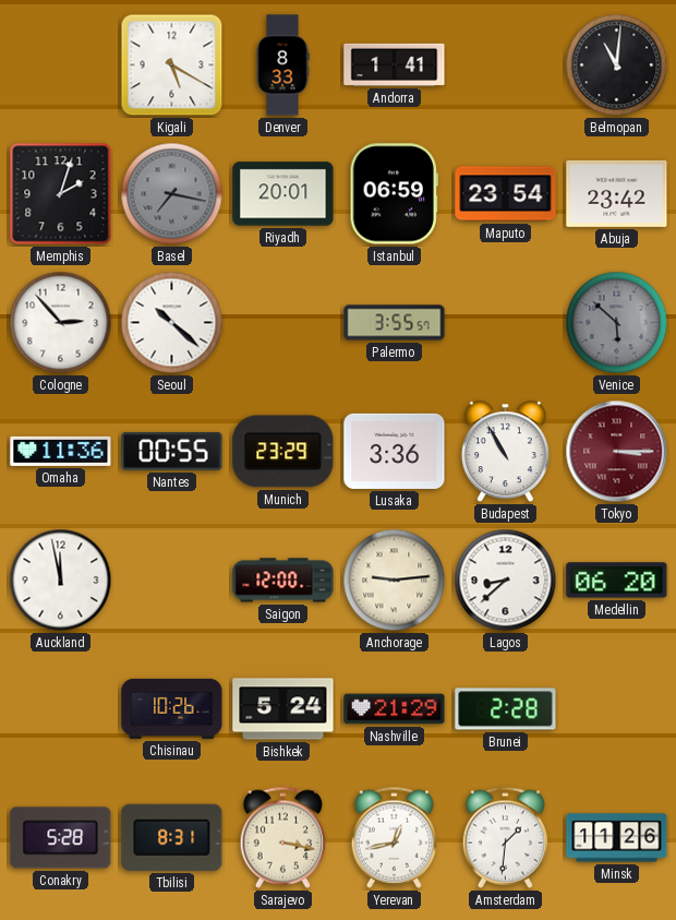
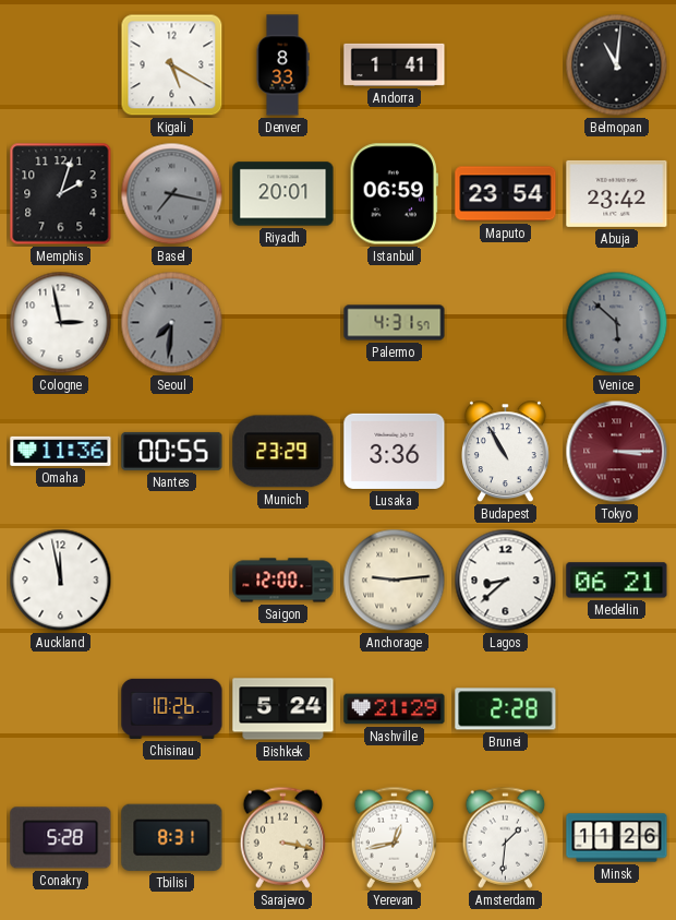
Cologne: 2:53 -> 2:58 (61, 323)
Seoul: 10:22 -> 7:31 (172, 323)
Seoul dial: white -> grey (172, 323)
Palermo: 3:55 -> 4:31 (395, 323)
Medellin: 06:20 -> 06:21 (617, 581)
